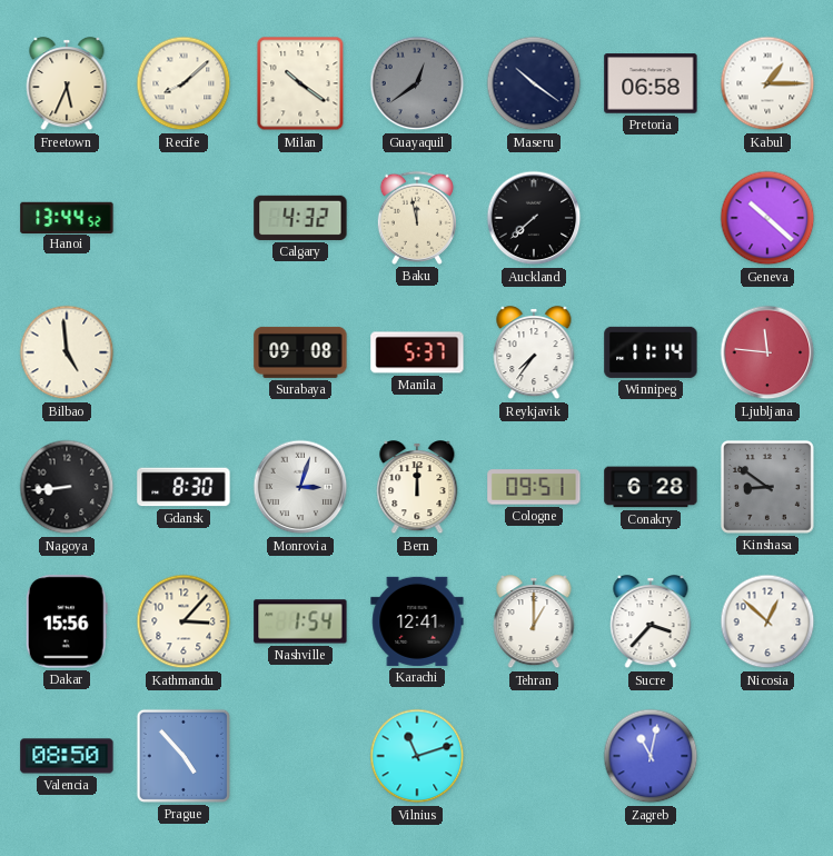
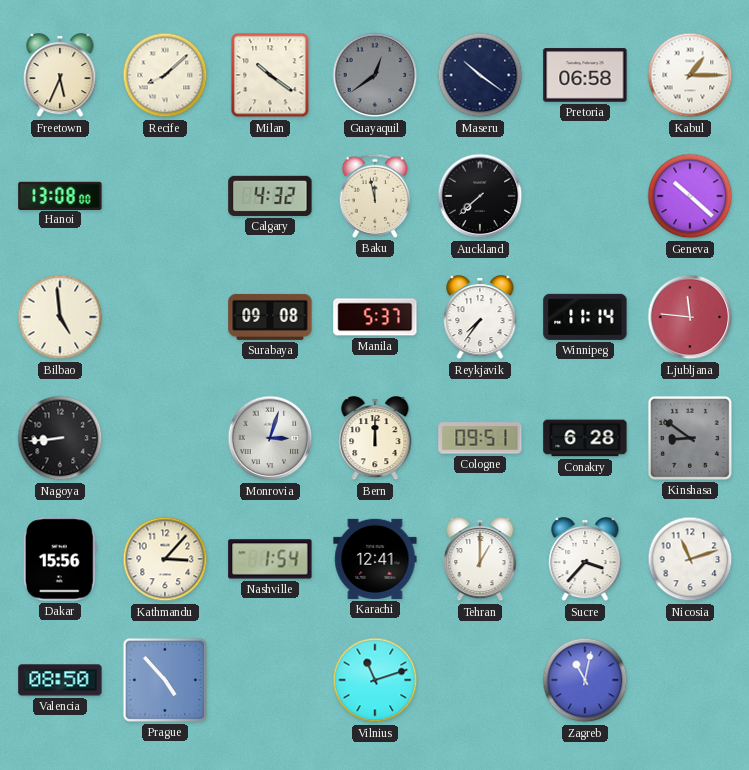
Hanoi: 13:44 -> 13:08 (60, 195)
Gdansk: 8:30 -> none (184, 487)
Nicosia: 12:52 -> 11:12 (690, 559)
